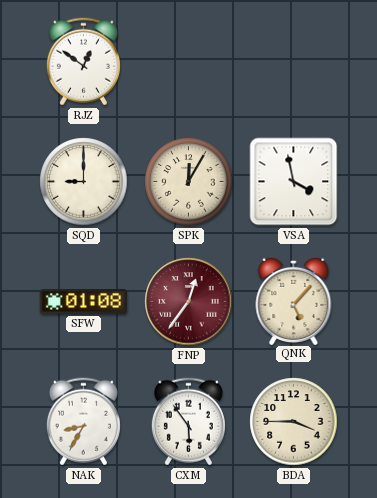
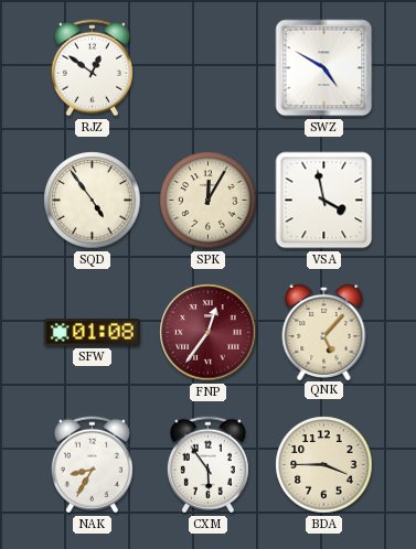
SWZ: none -> 4:50 (324, 68)
SQD: 9:00 -> 4:54 (93, 201)
